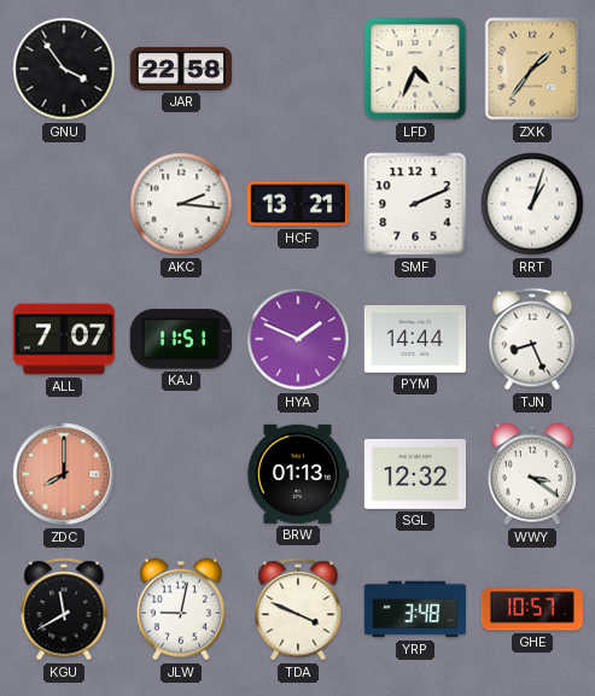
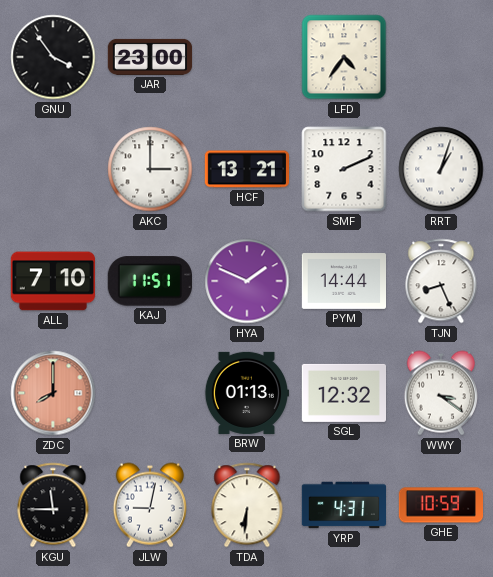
JAR: 22:58 -> 23:00 (150, 57)
LFD: 4:34 -> 4:36 (344, 57)
ZXK: 1:36 -> none (532, 69)
AKC: 2:16 -> 3:00 (150, 169)
ALL: 7:07 -> 7:10 (52, 281)
KGU: 11:40 -> 11:45 (53, 505)
TDA: 3:49 -> 6:31 (247, 505)
YRP: 3:48 -> 4:31 (343, 505)
GHE: 10:57 -> 10:59 (440, 505)
